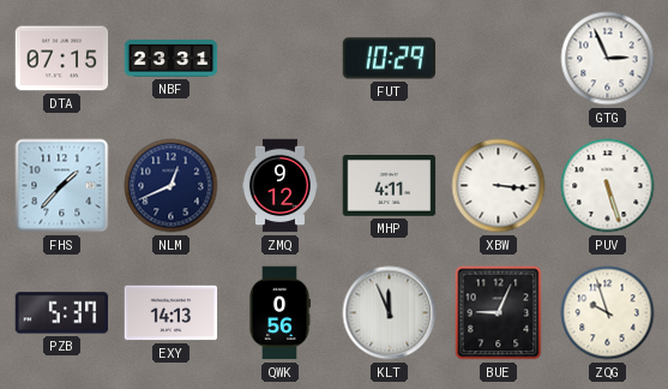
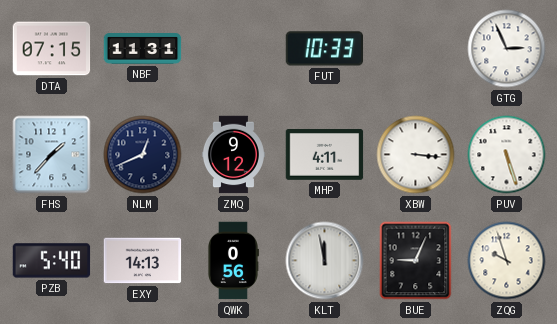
NBF: 23:31 -> 11:31 (143, 49)
FUT: 10:29 -> 10:33 (325, 49)
PZB: 5:37 -> 5:40 (52, 261)
KLT: 11:56 -> 11:58 (325, 261)
